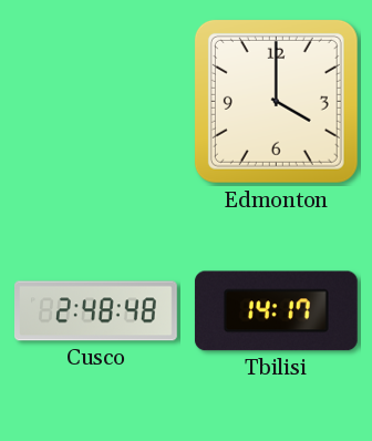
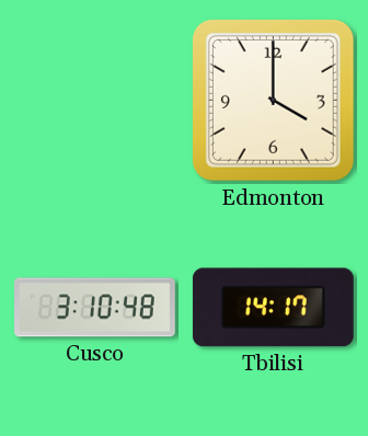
Cusco: 2:48 -> 3:10 (95, 308)
